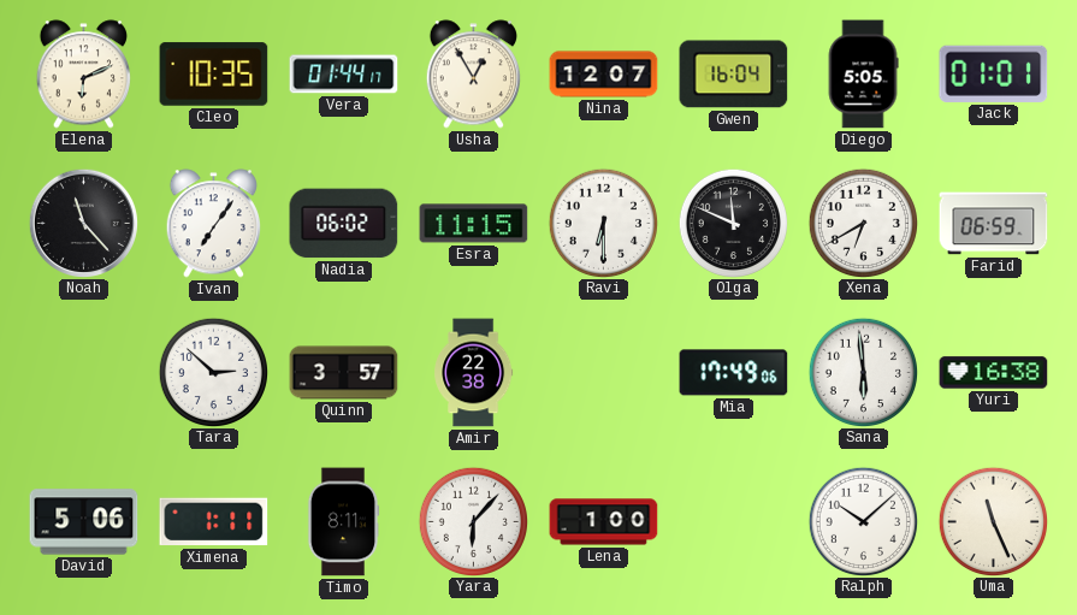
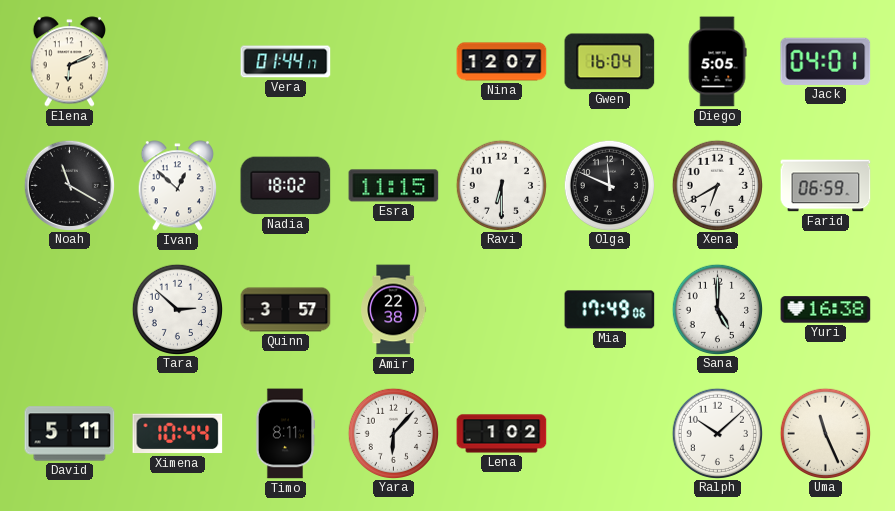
Cleo: 10:35 -> none (214, 75)
Usha: 12:55 -> none (473, 75)
Jack: 01:01 -> 04:01 (826, 61)
Noah: 11:23 -> 11:20 (69, 185)
Ivan: 7:06 -> 12:52 (177, 186)
Nadia: 06:02 -> 18:02 (286, 186)
Sana: 5:59 -> 5:00 (717, 309)
David: 5:06 -> 5:11 (70, 434)
Ximena: 1:11 -> 10:44 (178, 434)
Lena: 1:00 -> 1:02 (502, 434)
